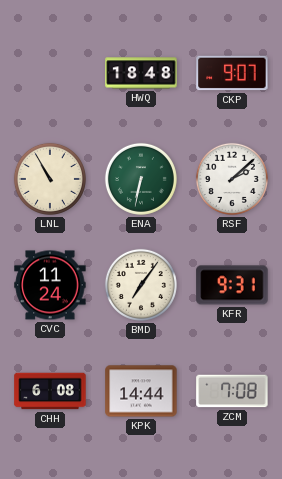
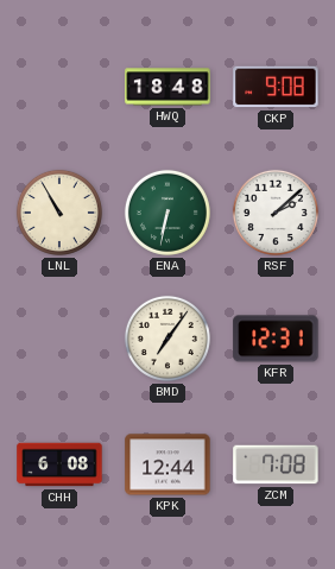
CKP: 9:07 -> 9:08 (276, 87)
CVC: 11:24 -> none (50, 285)
KFR: 9:31 -> 12:31 (276, 339)
KPK: 14:44 -> 12:44 (167, 464)
